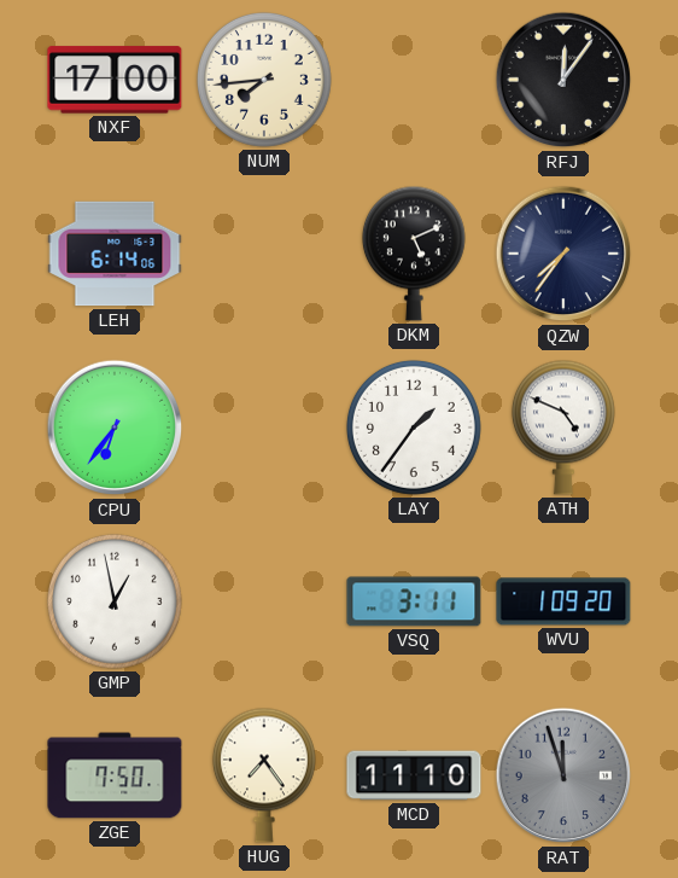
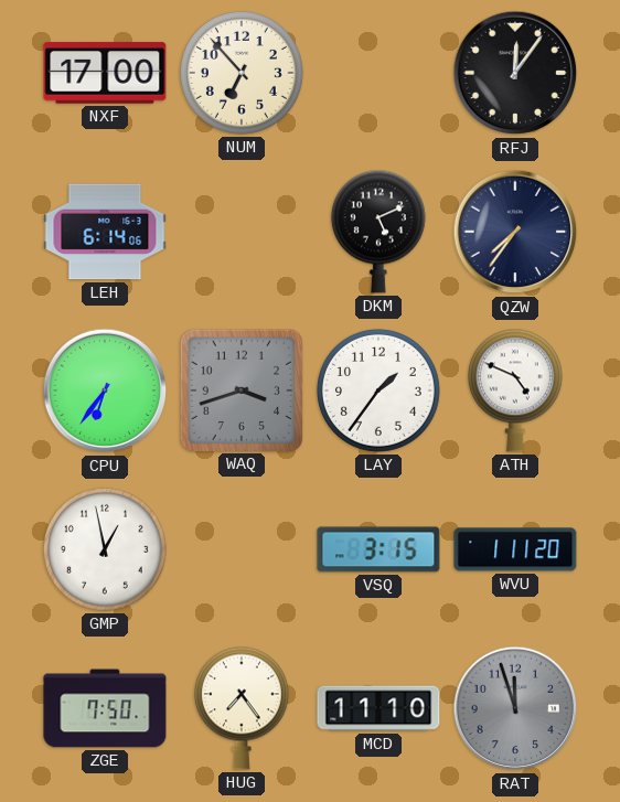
NUM: 7:44 -> 6:53 (242, 73)
WAQ: none -> 3:42 (240, 389)
VSQ: 3:11 -> 3:15 (378, 549)
WVU: 1:09 -> 1:11 (515, 549)
